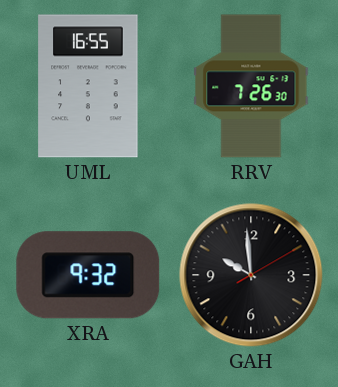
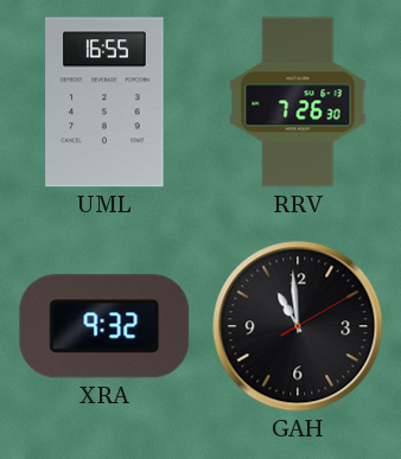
GAH: 9:59 -> 10:59 (298, 326)
